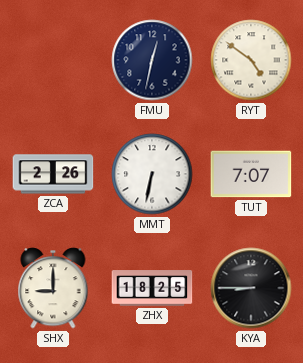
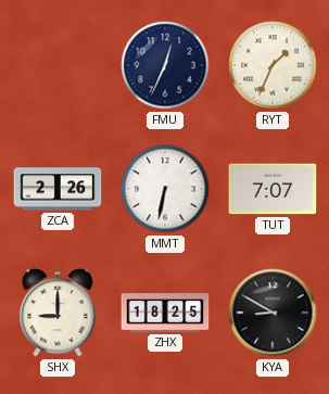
FMU: 12:32 -> 12:34 (165, 65)
RYT: 4:51 -> 1:34 (273, 65)
KYA: 8:45 -> 8:50 (273, 313)
